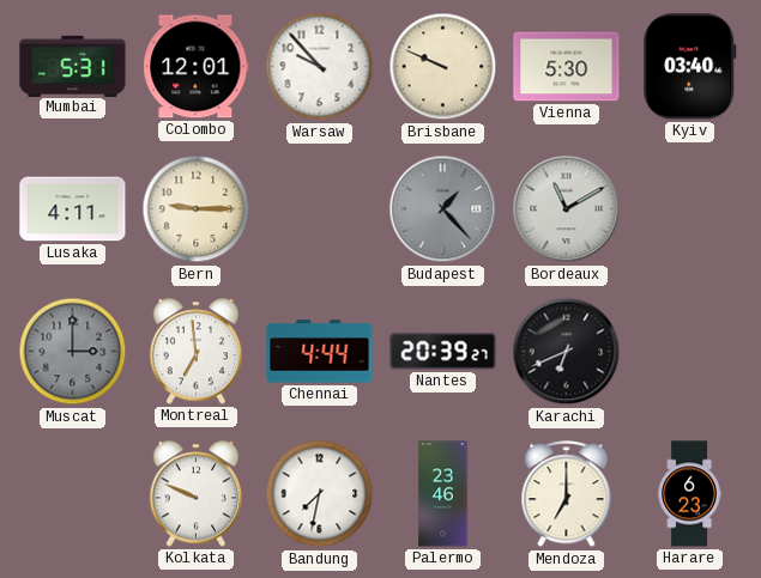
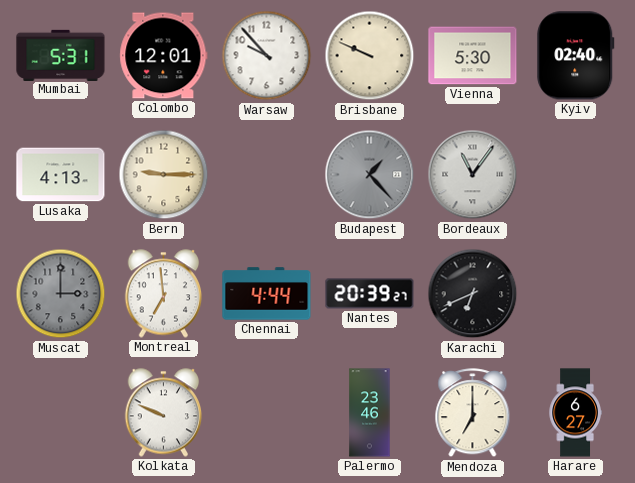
Kyiv: 03:40 -> 02:40 (576, 56)
Lusaka: 4:11 -> 4:13 (61, 175)
Bordeaux: 11:10 -> 11:06 (473, 175)
Bandung: 7:32 -> none (320, 494)
Harare: 6:23 -> 6:27 (575, 413)
